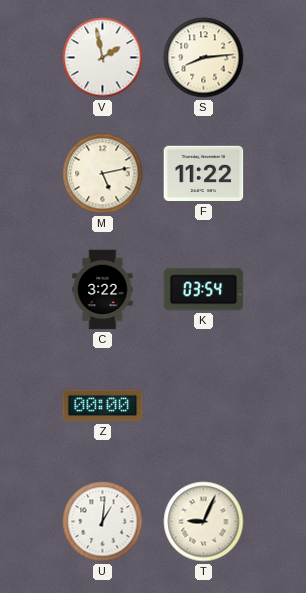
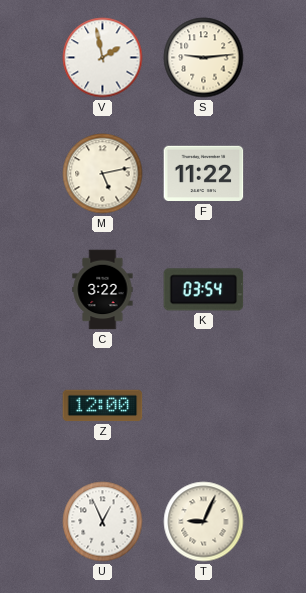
S: 8:14 -> 9:14 (204, 58)
Z: 00:00 -> 12:00 (103, 406)
U: 1:01 -> 12:56 (103, 522)
